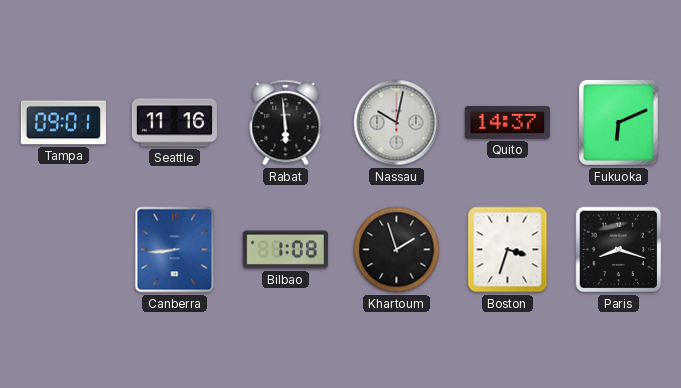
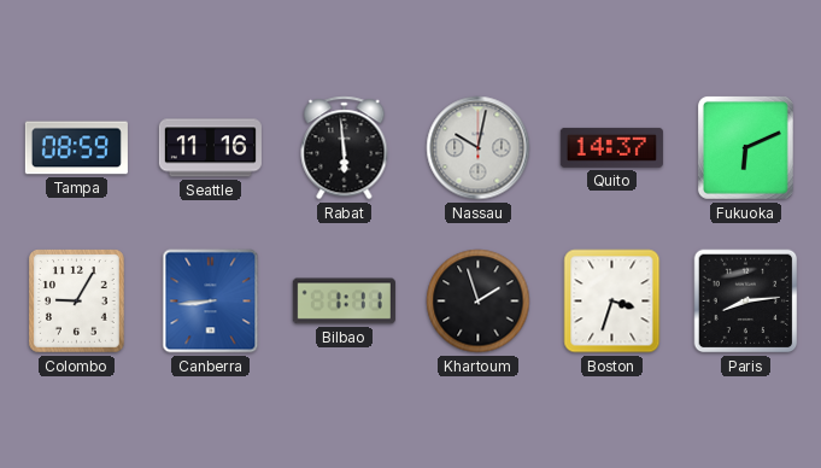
Tampa: 09:01 -> 08:59 (76, 148)
Colombo: none -> 9:05 (77, 302)
Bilbao: 1:08 -> 1:11 (344, 302)
Paris: 8:18 -> 8:14 (746, 302)
